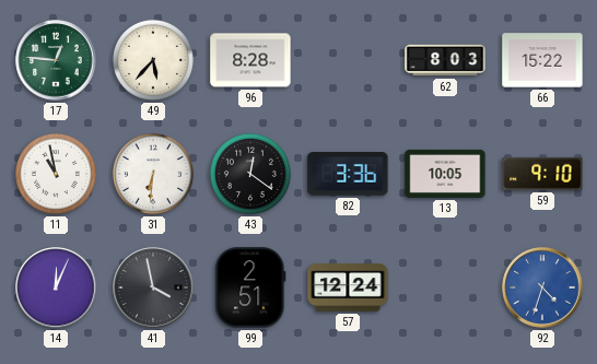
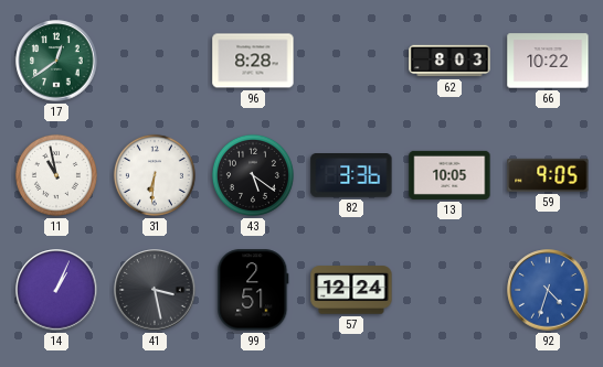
17: 12:46 -> 12:39 (56, 61)
49: 5:37 -> none (153, 60)
66: 15:22 -> 10:22 (548, 61)
43: 12:21 -> 5:21 (253, 175)
59: 9:10 -> 9:05 (548, 175)
14: 12:04 -> 1:04 (56, 290)
41: 3:58 -> 3:28 (155, 290)
